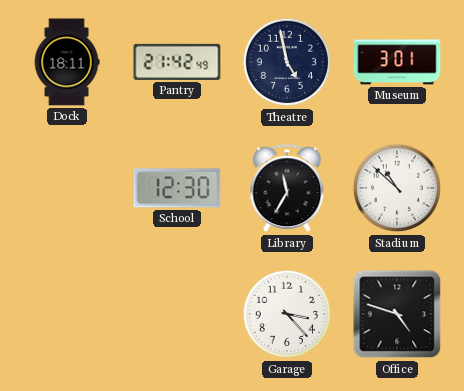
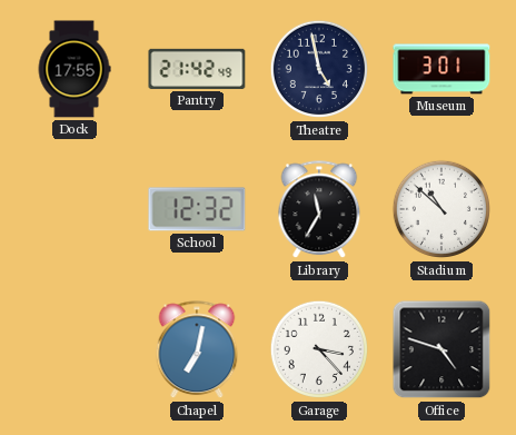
Dock: 18:11 -> 17:55 (75, 69)
School: 12:30 -> 12:32 (197, 209)
Chapel: none -> 7:02 (197, 350)
